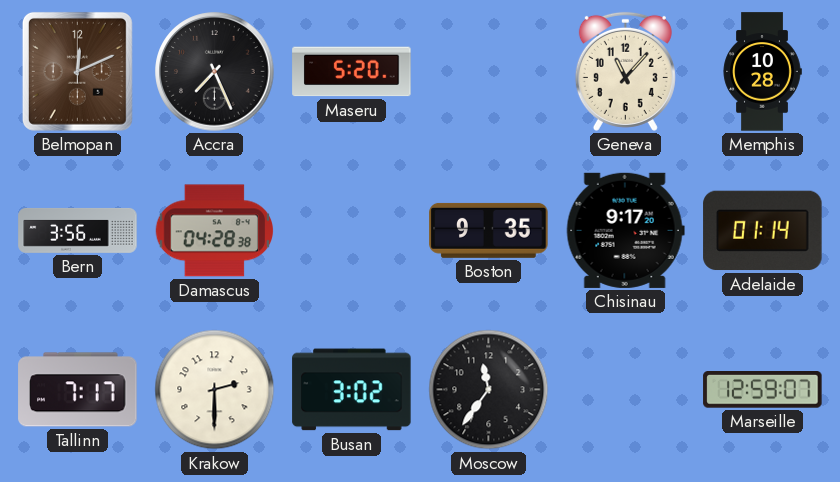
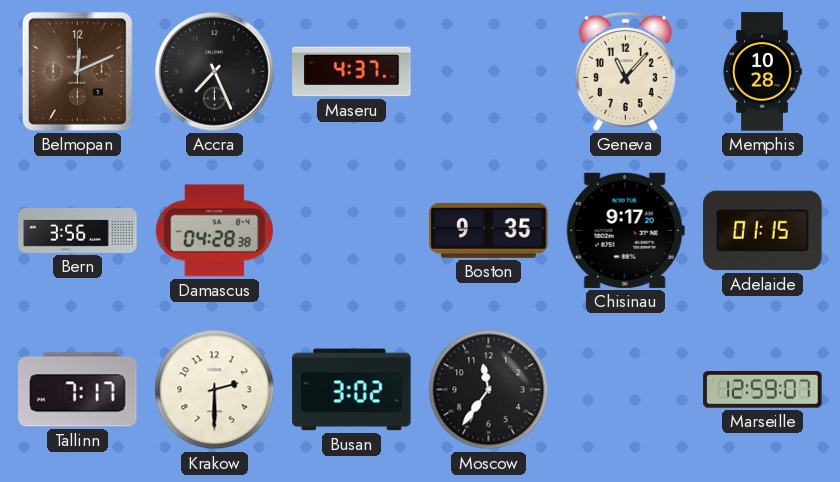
Maseru: 5:20 -> 4:37 (352, 72)
Adelaide: 01:14 -> 01:15 (763, 231)
